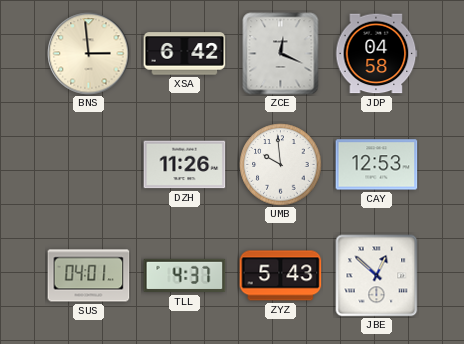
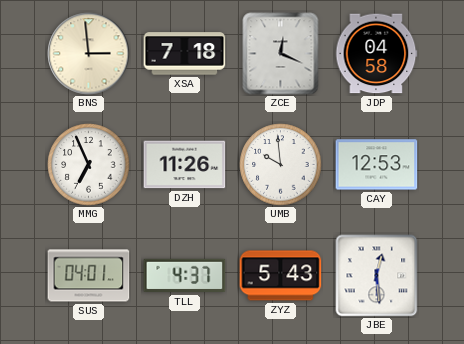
XSA: 6:42 -> 7:18 (185, 54)
MMG: none -> 6:56 (89, 165)
JBE: 12:52 -> 12:29 (377, 276)
